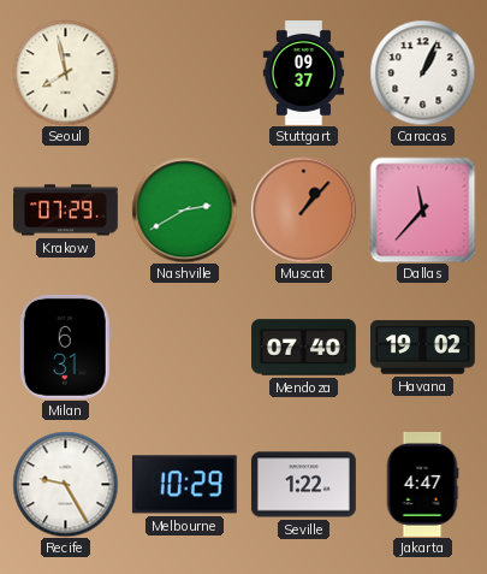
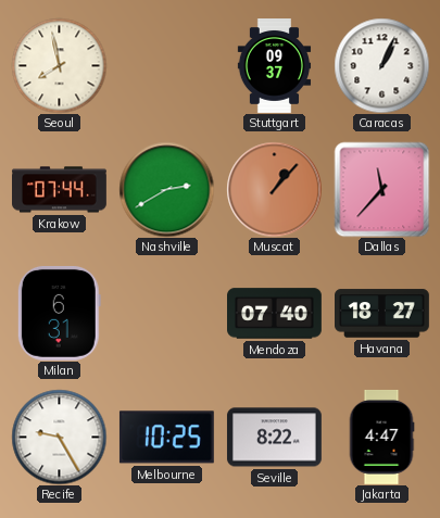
Krakow: 07:29 -> 07:44 (60, 190)
Havana: 19:02 -> 18:27 (382, 314)
Melbourne: 10:29 -> 10:25 (166, 438)
Seville: 1:22 -> 8:22 (274, 438)
